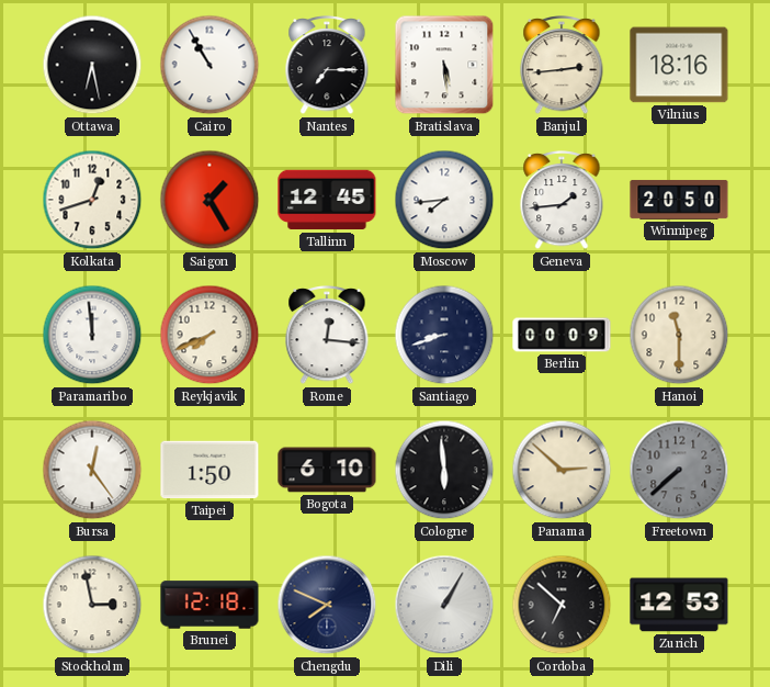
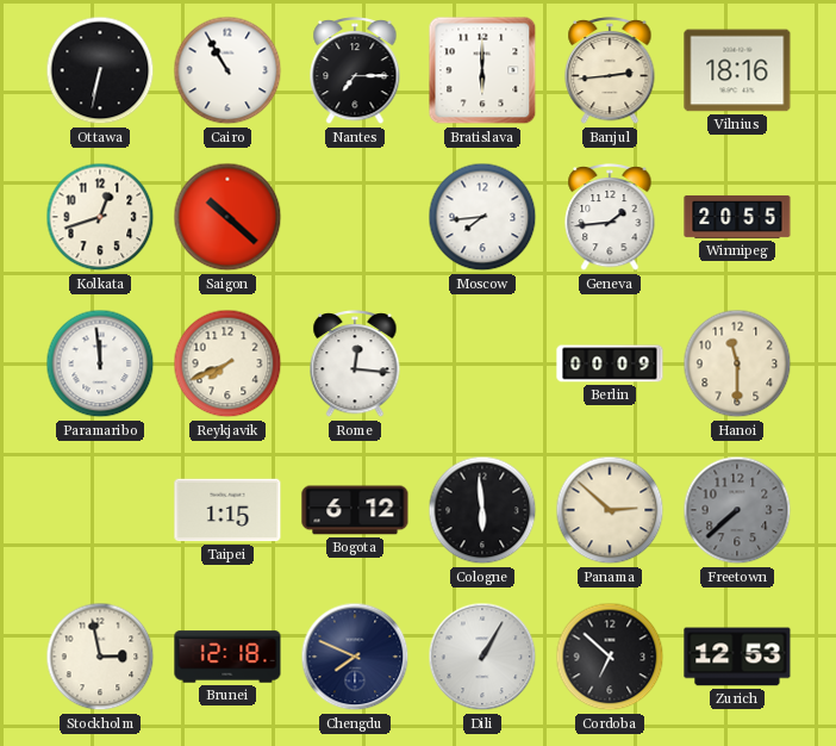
Ottawa: 6:28 -> 6:32 (100, 70)
Bratislava: 5:29 -> 6:00 (482, 70)
Saigon: 1:25 -> 10:22 (227, 217)
Tallinn: 12:45 -> none (327, 200)
Winnipeg: 20:50 -> 20:55 (737, 217)
Santiago: 8:42 -> none (444, 335)
Bursa: 12:24 -> none (92, 470)
Taipei: 1:50 -> 1:15 (227, 510)
Bogota: 6:10 -> 6:12 (355, 510)
